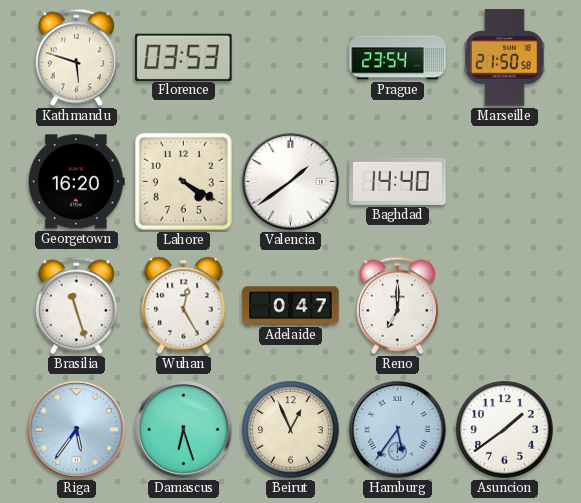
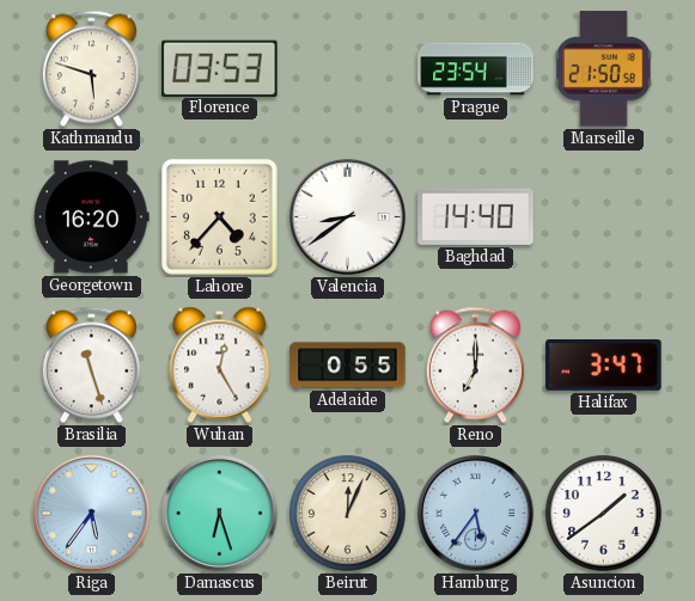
Lahore: 4:20 -> 4:37 (219, 216)
Valencia: 1:39 -> 8:39 (348, 217)
Adelaide: 0:47 -> 0:55 (348, 366)
Halifax: none -> 3:47 (604, 366)
Beirut: 12:56 -> 12:04 (348, 514)
